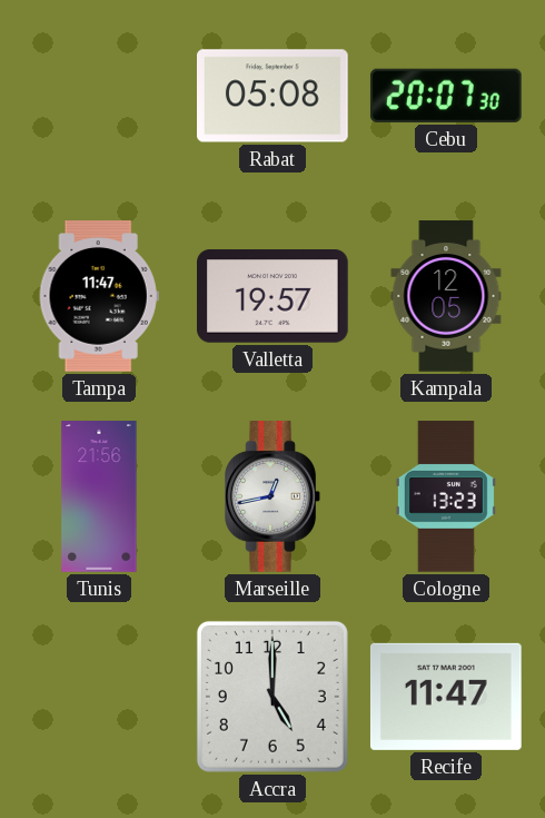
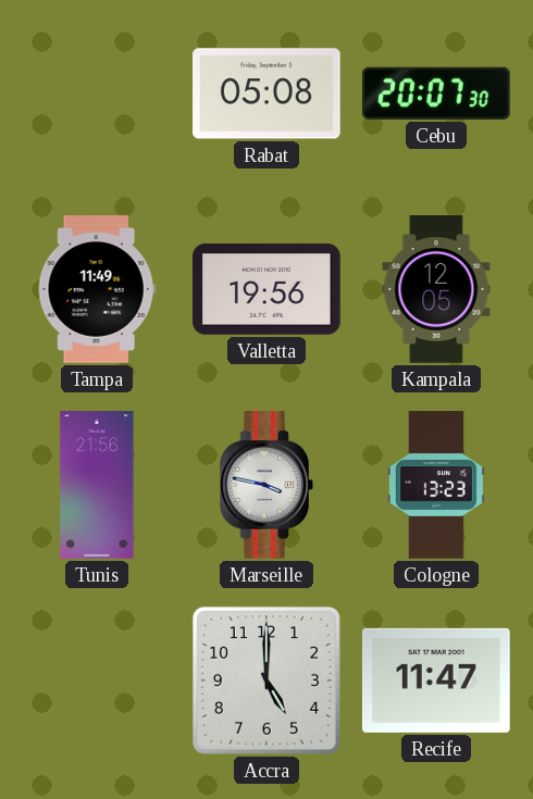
Tampa: 11:47 -> 11:49 (97, 290)
Valletta: 19:57 -> 19:56 (268, 289)
Marseille: 12:43 -> 3:47 (266, 485)
